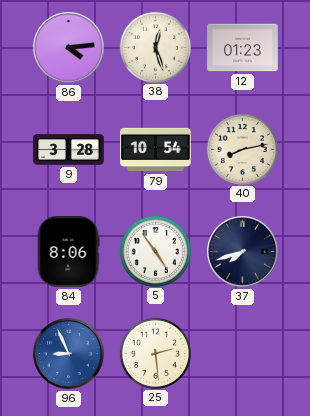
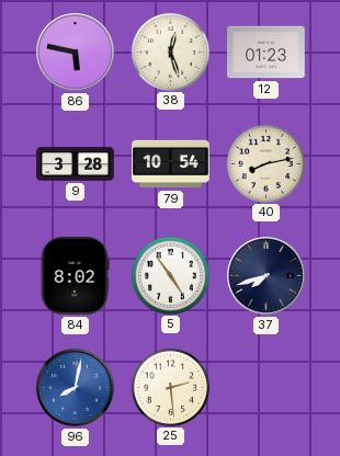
86: 4:14 -> 5:47 (76, 53)
84: 8:06 -> 8:02 (75, 276)
96: 8:56 -> 8:02 (76, 388)
